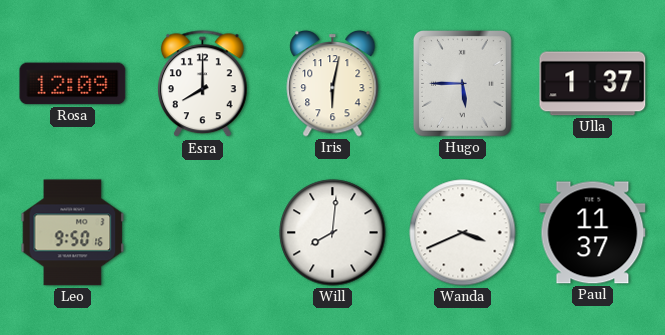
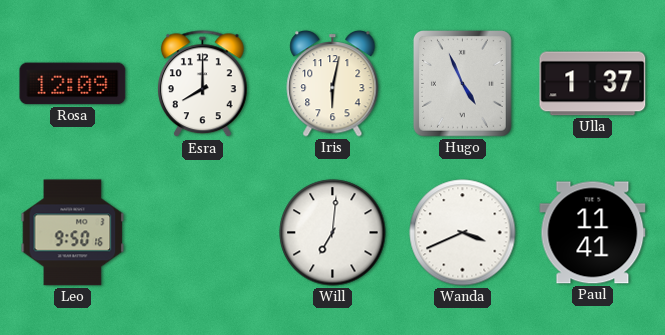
Hugo: 5:45 -> 4:56 (462, 84)
Will: 8:01 -> 7:01 (333, 233)
Paul: 11:37 -> 11:41 (593, 233)
